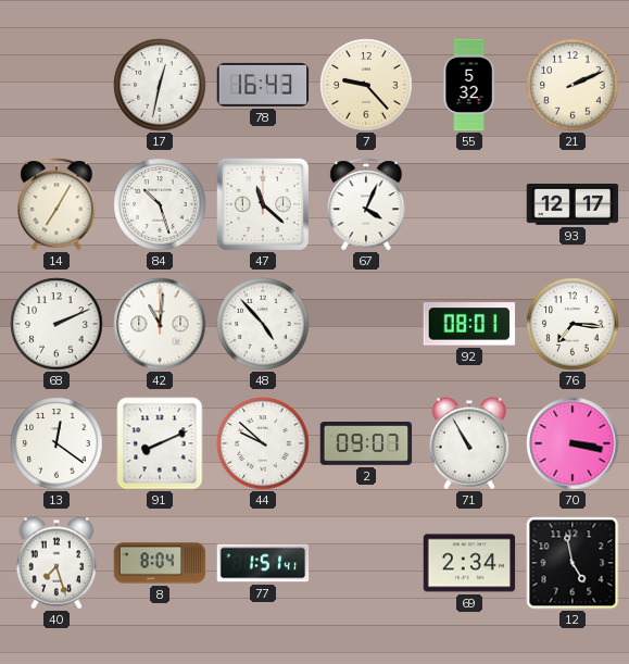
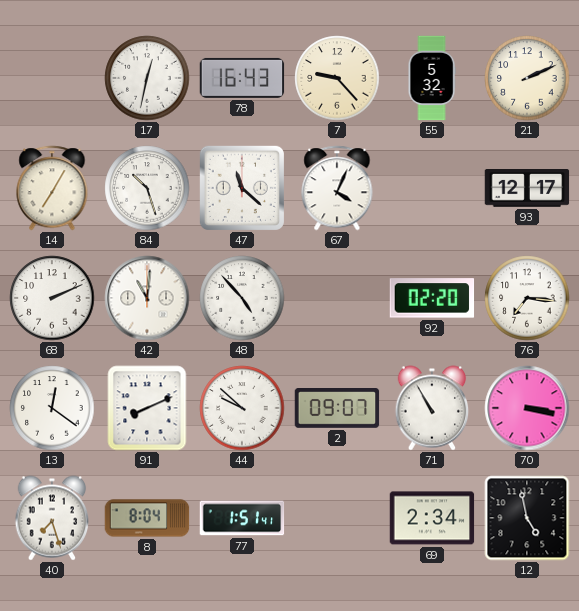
92: 08:01 -> 02:20 (432, 298)
